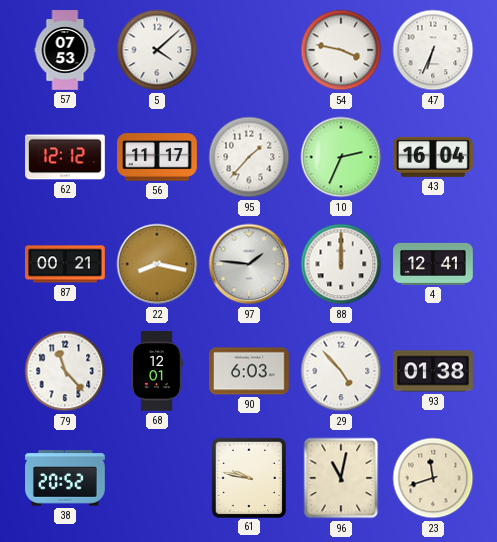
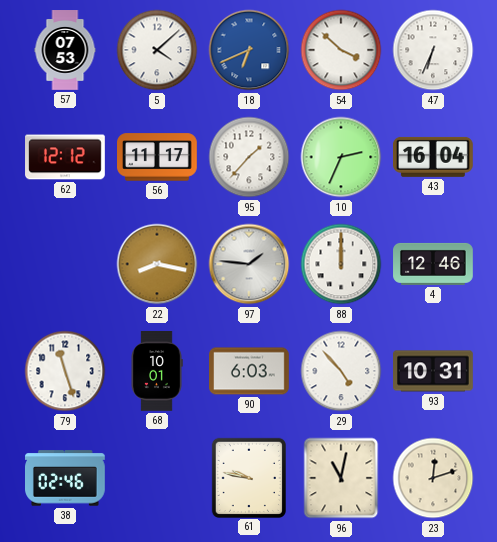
18: none -> 6:41 (249, 50)
54: 3:47 -> 3:52 (341, 50)
87: 00:21 -> none (66, 264)
4: 12:41 -> 12:46 (433, 264)
79: 11:23 -> 11:27 (65, 371)
68: 12:01 -> 10:01 (157, 372)
93: 01:38 -> 10:31 (433, 371)
38: 20:52 -> 02:46 (66, 478)
23: 11:42 -> 12:12 (433, 478)
